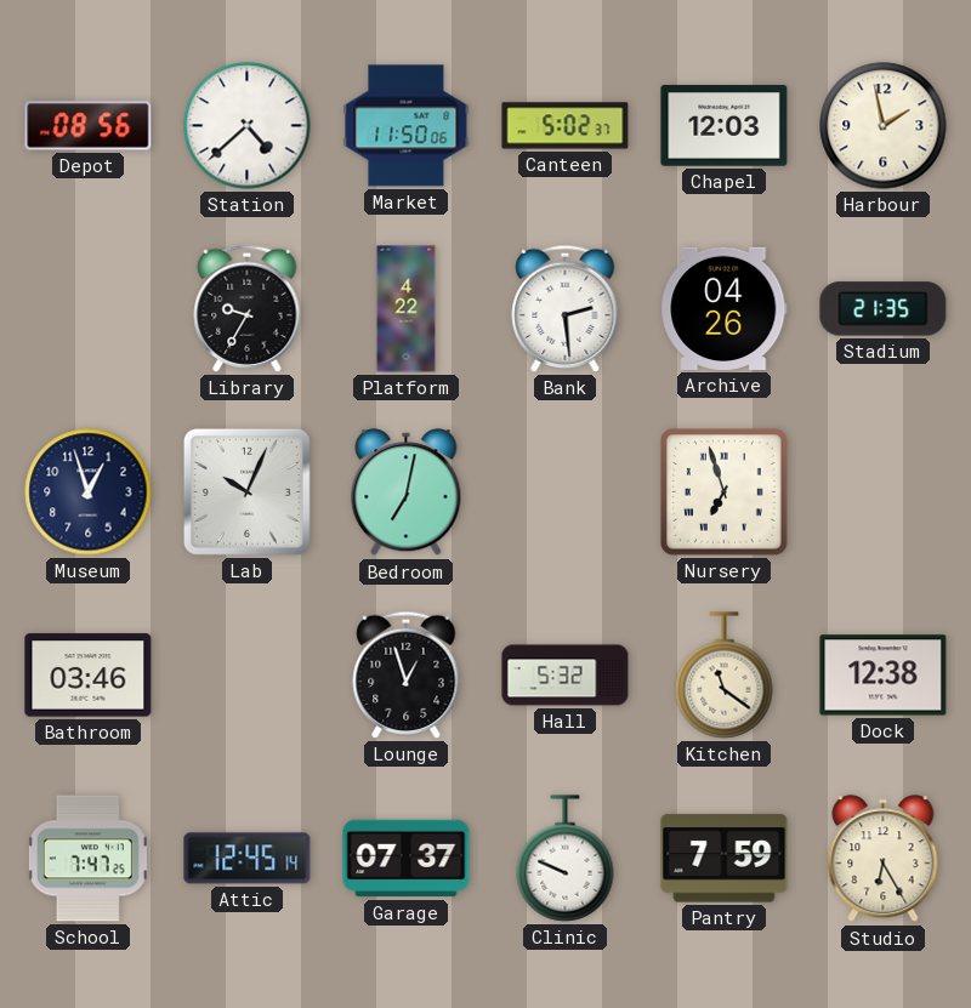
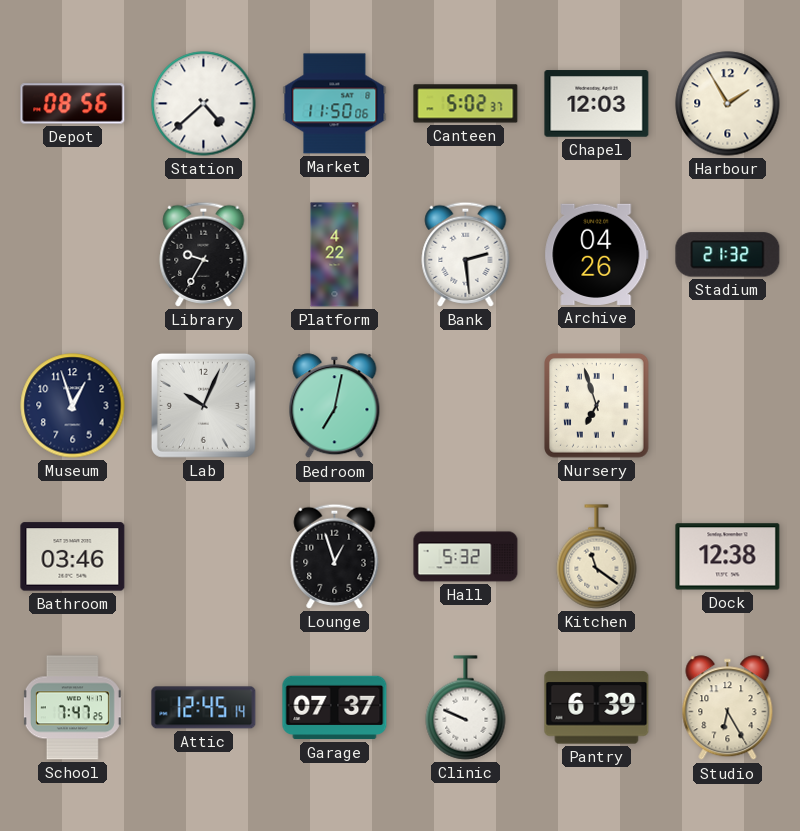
Harbour: 1:58 -> 1:55 (728, 104)
Stadium: 21:35 -> 21:32 (728, 255)
Pantry: 7:59 -> 6:39 (597, 708)
